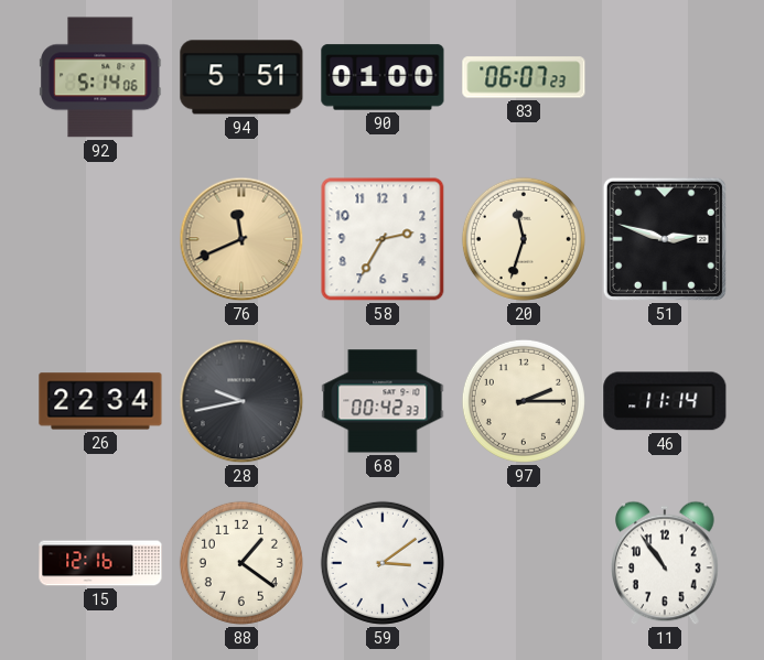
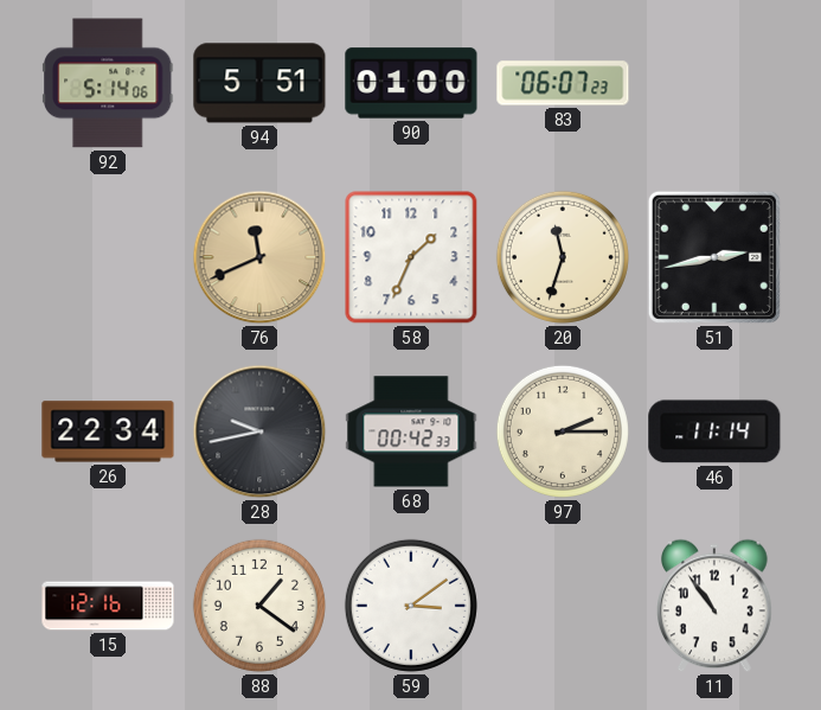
58: 2:35 -> 1:34 (411, 257)
51: 2:48 -> 2:43 (714, 257)
